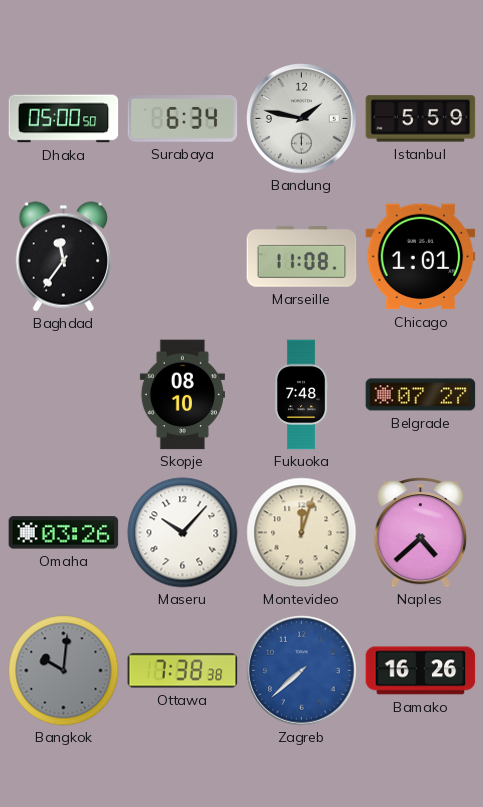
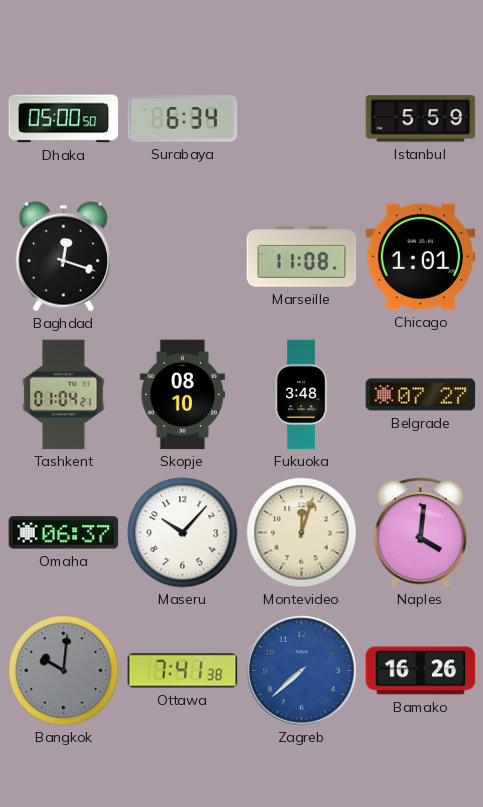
Bandung: 1:47 -> none (302, 119)
Baghdad: 11:36 -> 12:18 (63, 257)
Tashkent: none -> 01:04 (64, 395)
Fukuoka: 7:48 -> 3:48 (301, 395)
Omaha: 03:26 -> 06:37 (64, 533)
Naples: 4:38 -> 4:01 (420, 532)
Ottawa: 7:38 -> 7:41 (183, 671)
